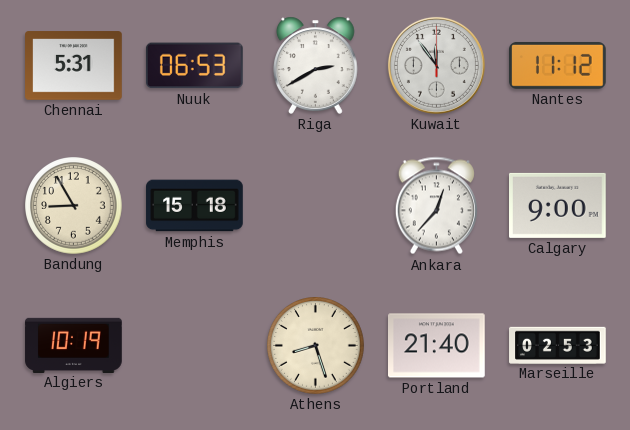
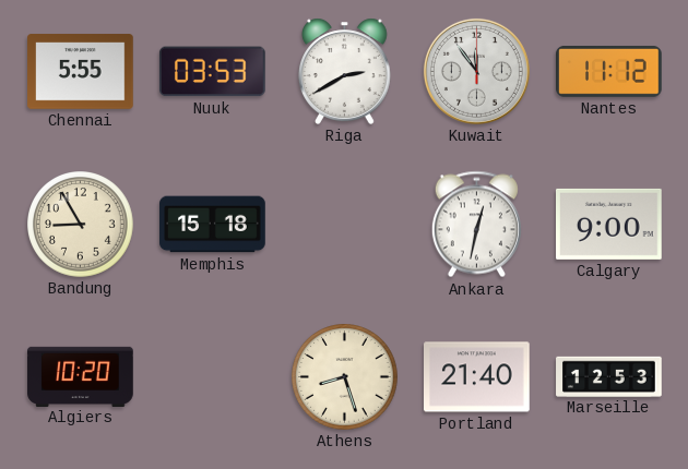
Chennai: 5:31 -> 5:55 (81, 72)
Nuuk: 06:53 -> 03:53 (212, 72)
Ankara: 12:37 -> 12:32 (476, 225)
Algiers: 10:19 -> 10:20 (81, 376)
Marseille: 02:53 -> 12:53 (609, 376)
